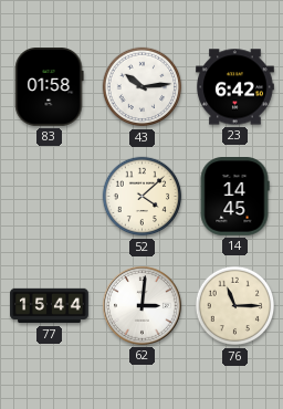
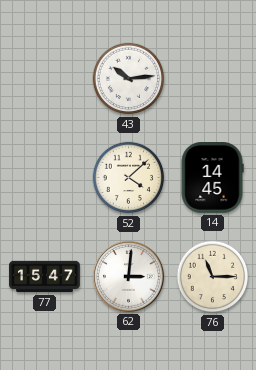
83: 01:58 -> none (49, 87)
23: 6:42 -> none (235, 87)
77: 15:44 -> 15:47 (45, 277)
